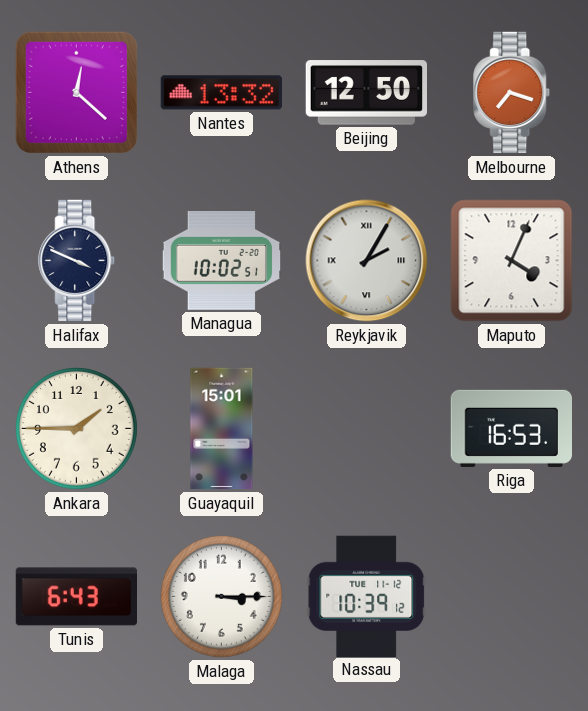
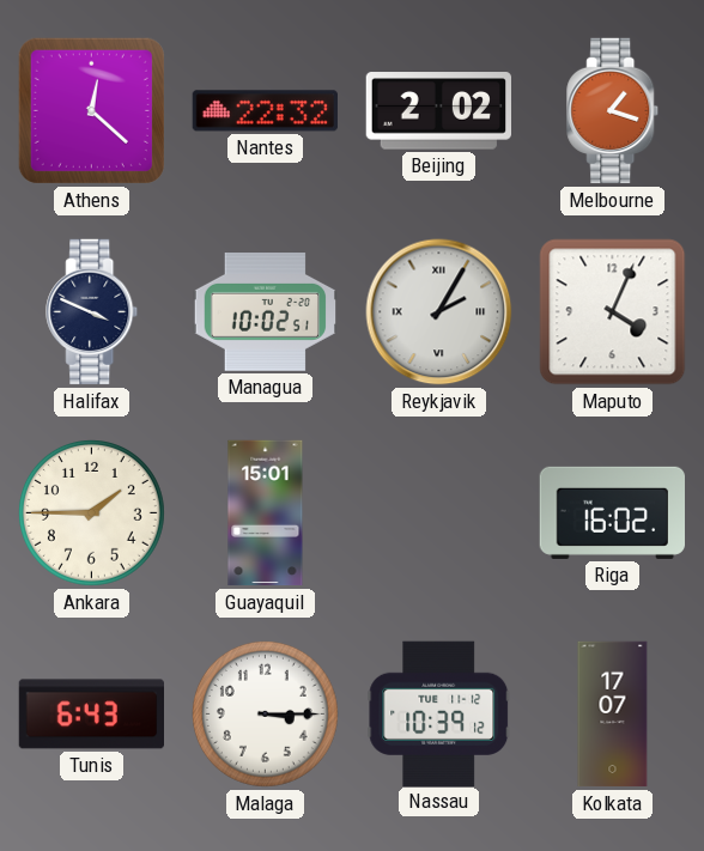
Nantes: 13:32 -> 22:32 (265, 111)
Beijing: 12:50 -> 2:02 (438, 111)
Melbourne: 7:18 -> 1:18 (613, 111)
Riga: 16:53 -> 16:02 (612, 512)
Kolkata: none -> 17:07 (613, 715)
